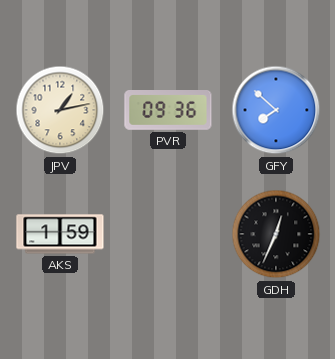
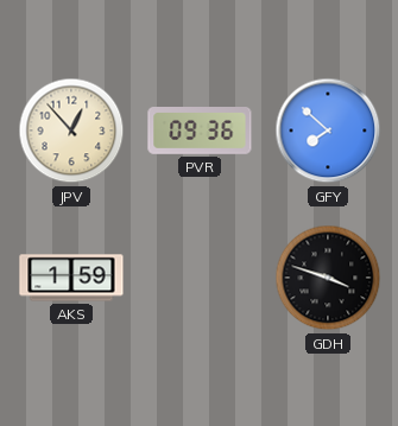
JPV: 1:13 -> 12:53 (71, 131)
GDH: 12:34 -> 3:48 (328, 278)
